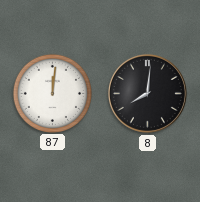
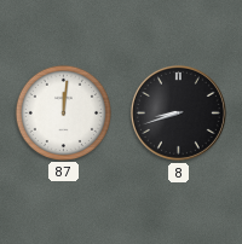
8: 8:01 -> 8:42 (178, 112)
